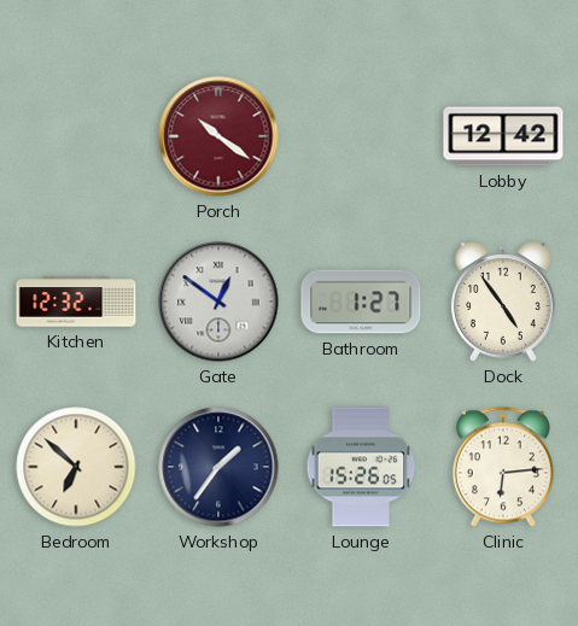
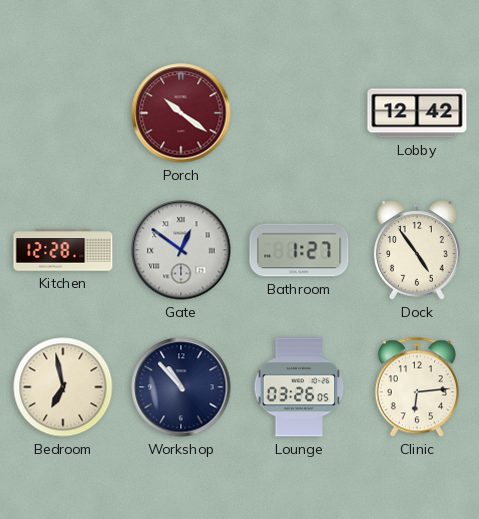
Kitchen: 12:32 -> 12:28 (63, 250)
Bedroom: 6:52 -> 6:58 (63, 387)
Workshop: 1:36 -> 10:53 (181, 387)
Lounge: 15:26 -> 03:26 (299, 387)
